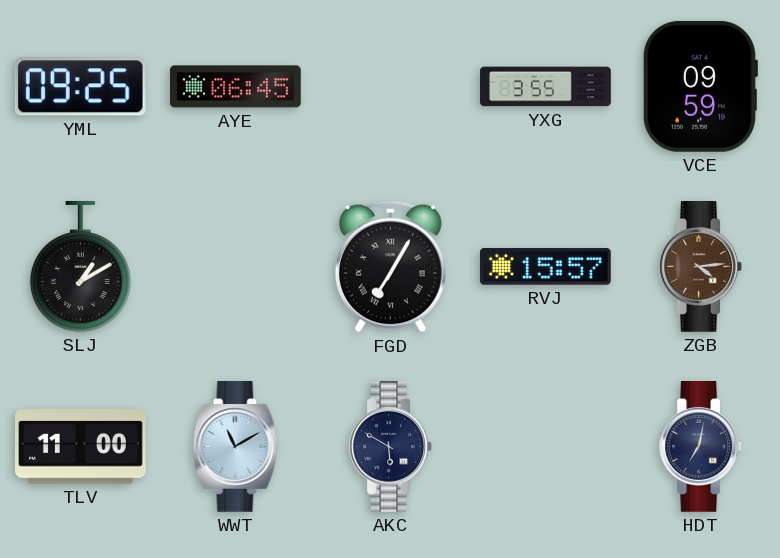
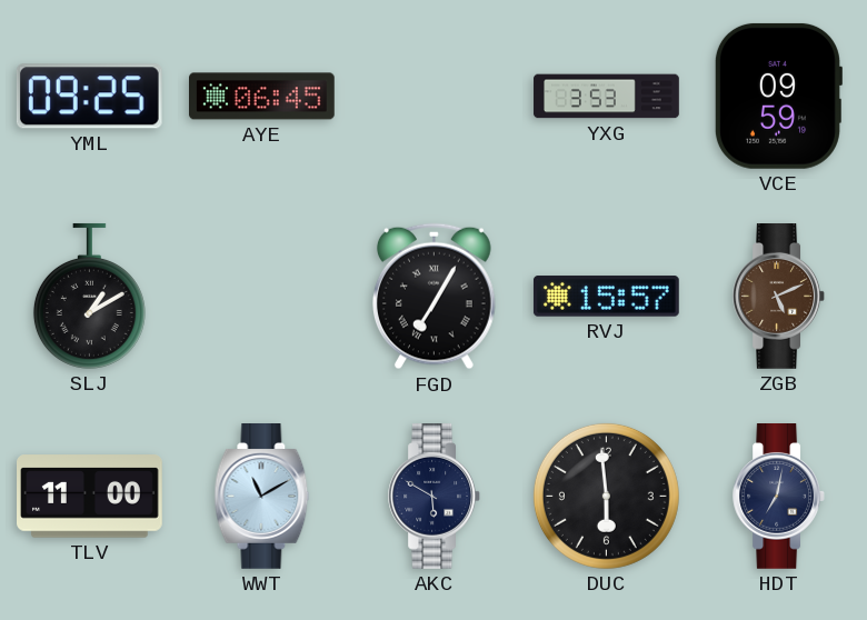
YXG: 3:55 -> 3:53 (607, 97)
ZGB: 4:14 -> 5:11 (778, 297)
DUC: none -> 5:59 (606, 496)
